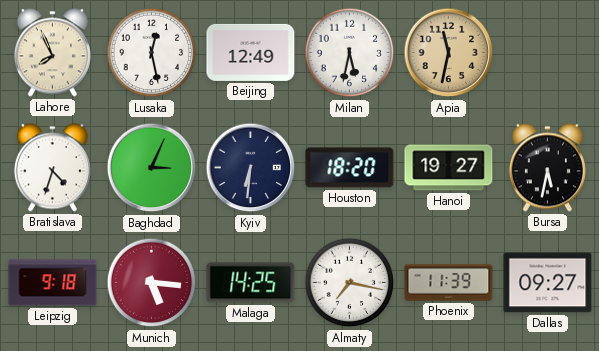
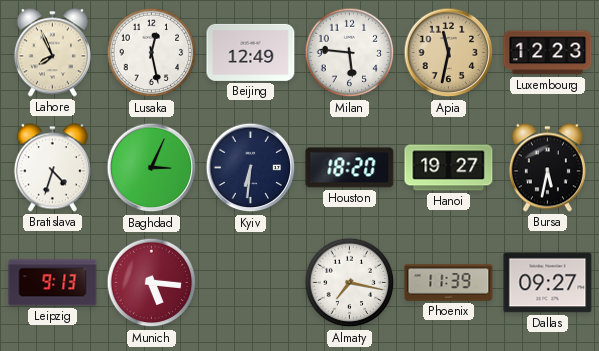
Milan: 5:32 -> 5:46 (350, 53)
Luxembourg: none -> 12:23 (548, 53)
Leipzig: 9:18 -> 9:13 (53, 283)
Malaga: 14:25 -> none (251, 283)
